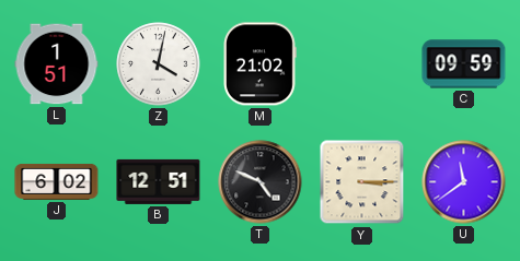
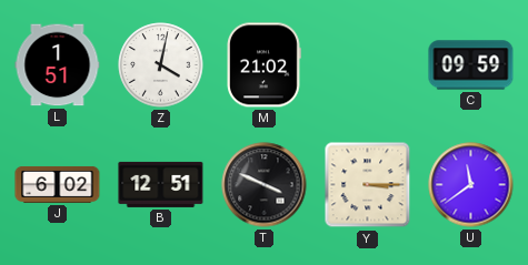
T: 4:49 -> 3:49 (265, 185)
